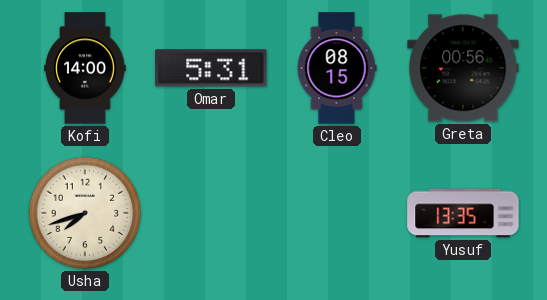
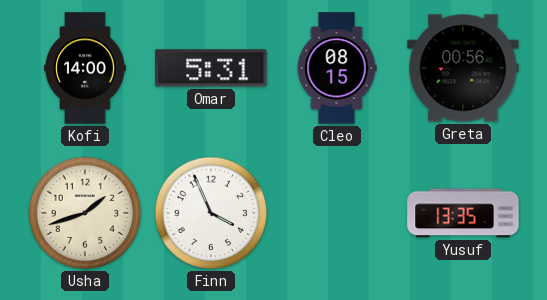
Usha: 7:42 -> 1:42 (85, 213)
Finn: none -> 3:56 (211, 213)
